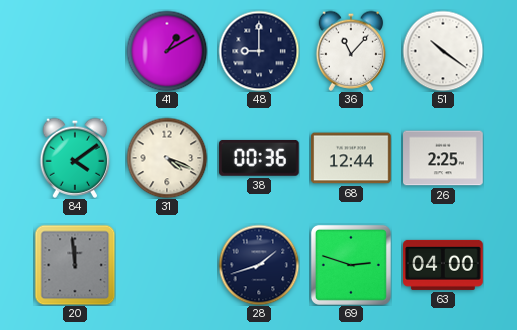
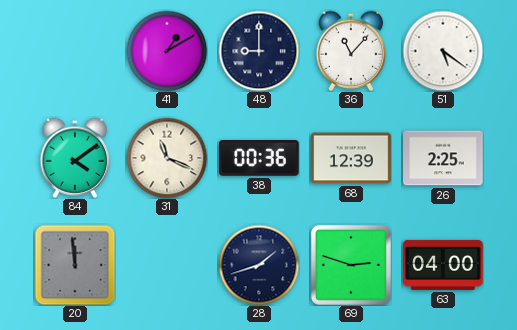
51: 10:21 -> 5:21 (443, 51)
31: 4:19 -> 11:19 (167, 158)
68: 12:44 -> 12:39 (351, 158)
